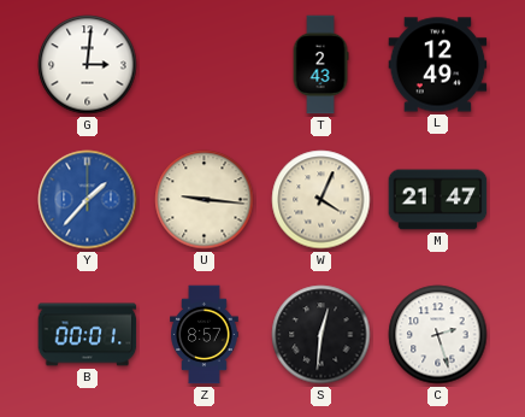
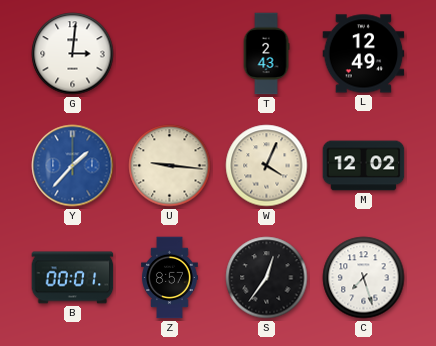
M: 21:47 -> 12:02 (364, 166)
S: 12:31 -> 12:36 (267, 278)
C: 2:27 -> 7:27 (364, 278)
